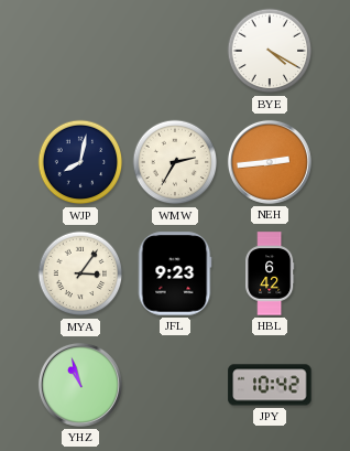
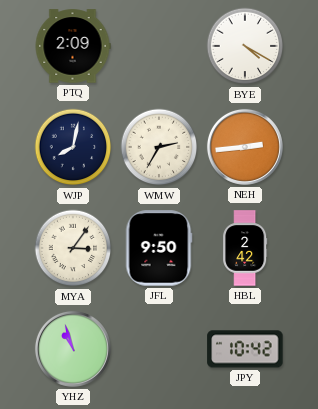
PTQ: none -> 2:09 (73, 46)
JFL: 9:23 -> 9:50 (159, 248)
HBL: 6:42 -> 2:42 (245, 248)
